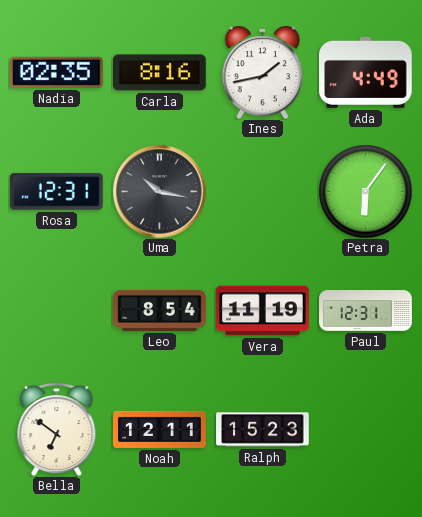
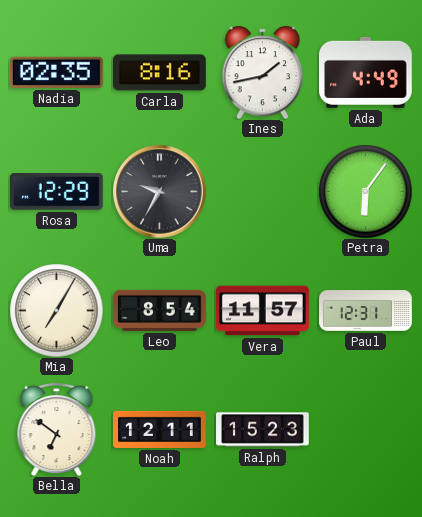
Rosa: 12:31 -> 12:29 (56, 192)
Uma: 10:17 -> 9:35 (159, 191)
Mia: none -> 7:05 (56, 310)
Vera: 11:19 -> 11:57 (263, 311)
